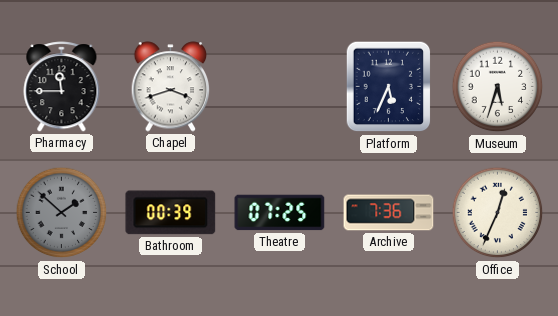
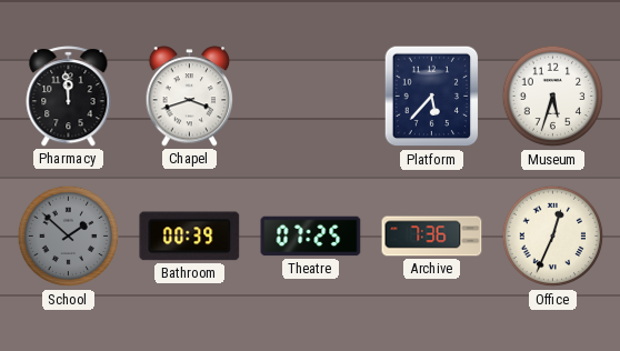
Pharmacy: 11:45 -> 11:59 (69, 97)
Platform: 5:34 -> 5:37 (432, 97)
